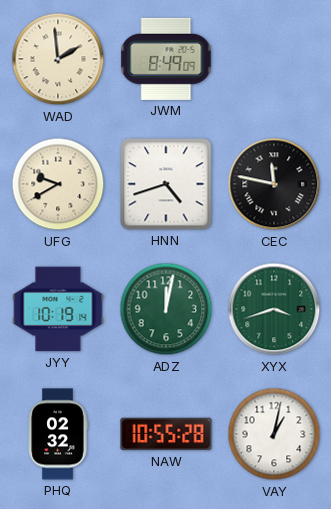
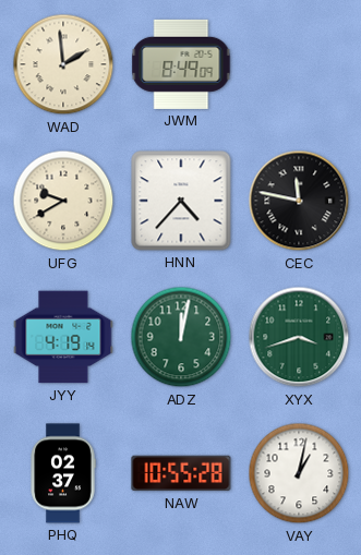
HNN: 4:42 -> 4:37 (181, 201)
JYY: 10:19 -> 4:19 (63, 337)
PHQ: 02:32 -> 02:37 (63, 473)
